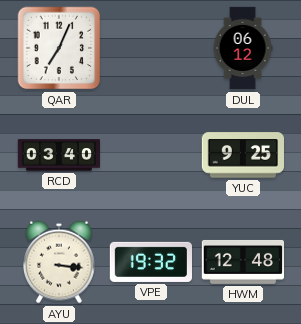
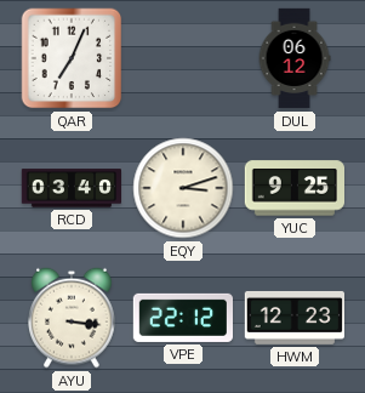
EQY: none -> 3:12 (183, 188)
VPE: 19:32 -> 22:12 (182, 318)
HWM: 12:48 -> 12:23 (293, 318)
